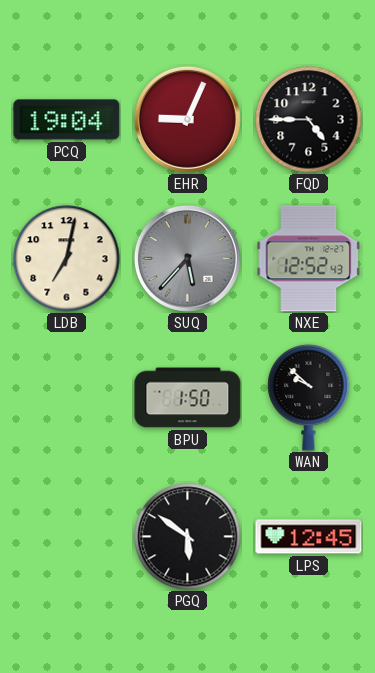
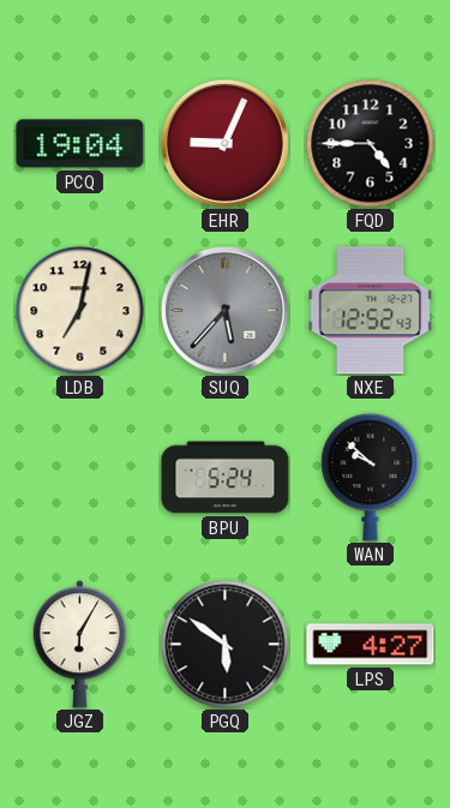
BPU: 1:50 -> 5:24 (226, 478)
JGZ: none -> 6:05 (79, 645)
LPS: 12:45 -> 4:27 (371, 645)
